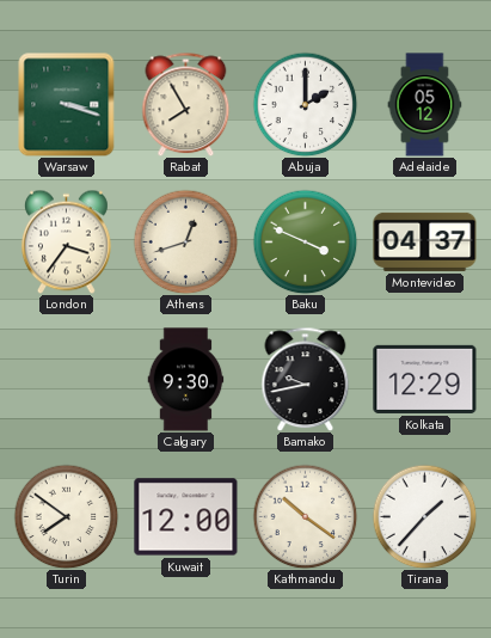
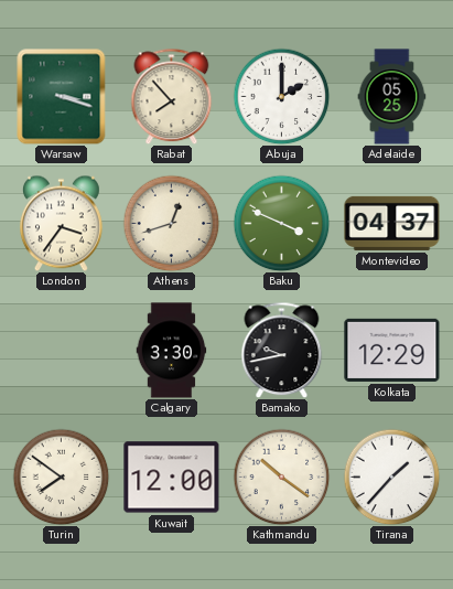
Rabat: 7:55 -> 7:53 (172, 96)
Adelaide: 05:12 -> 05:25 (392, 97)
Calgary: 9:30 -> 3:30 (172, 351)
